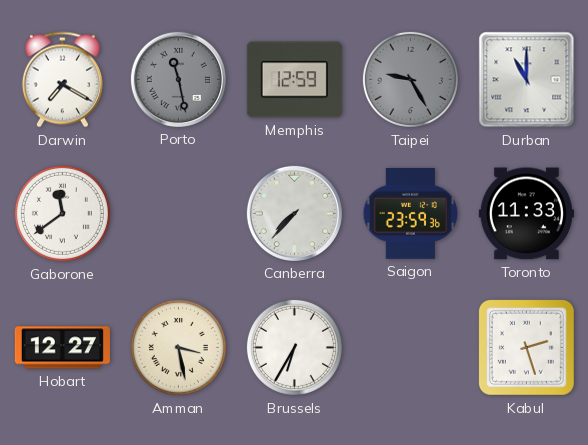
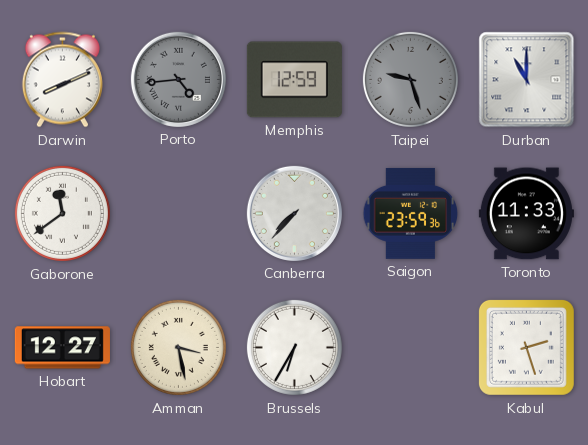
Darwin: 7:20 -> 8:11 (62, 80)
Porto: 11:28 -> 4:44 (178, 79)
Taipei: 9:25 -> 9:27 (410, 79)
